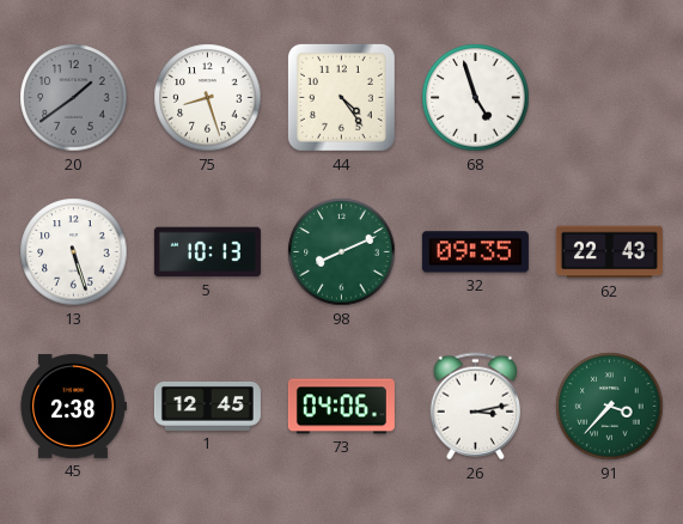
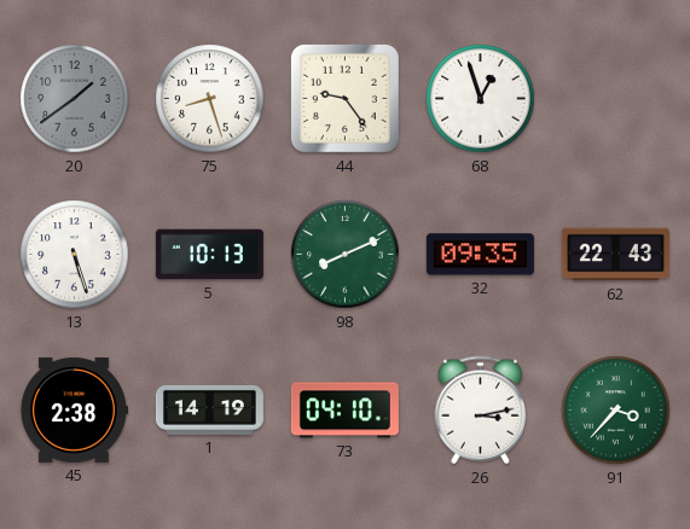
44: 4:24 -> 9:24 (344, 98)
68: 4:57 -> 12:57 (481, 99)
1: 12:45 -> 14:19 (209, 409)
73: 04:06 -> 04:10 (344, 411)
